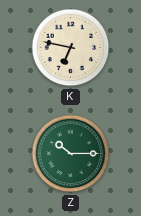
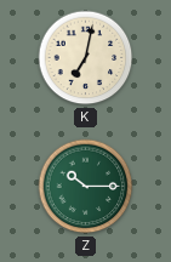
K: 6:47 -> 7:02 (86, 58)
